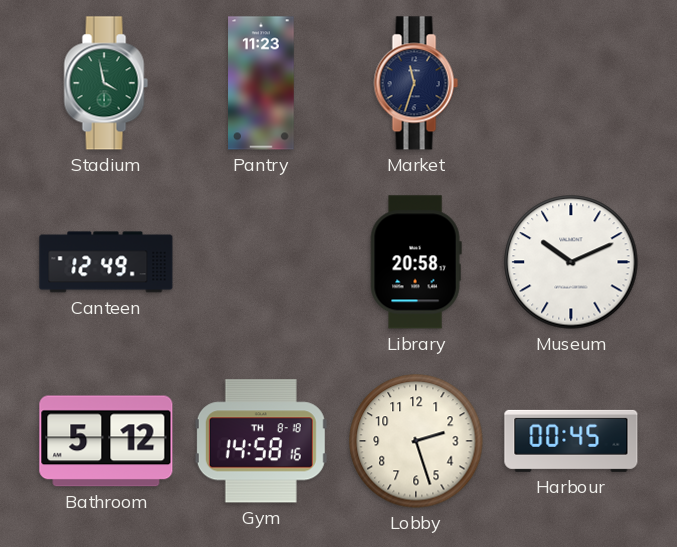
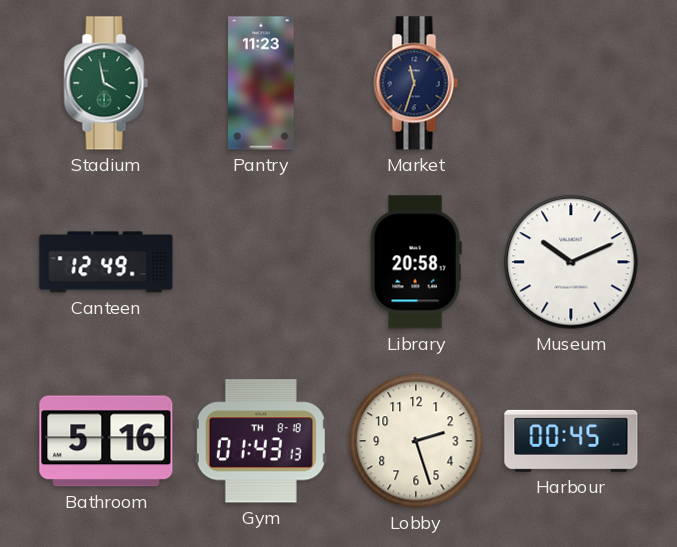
Bathroom: 5:12 -> 5:16 (106, 441)
Gym: 14:58 -> 01:43 (261, 441)
